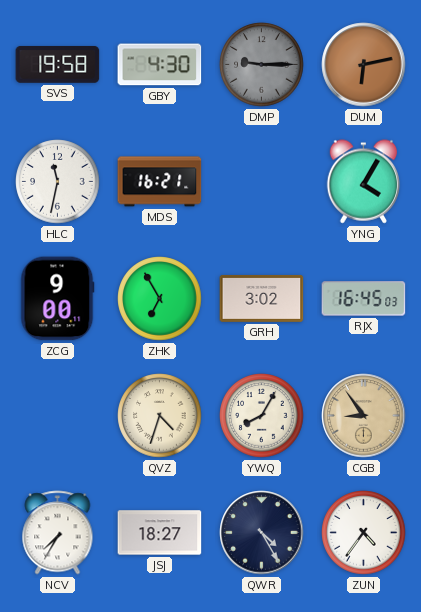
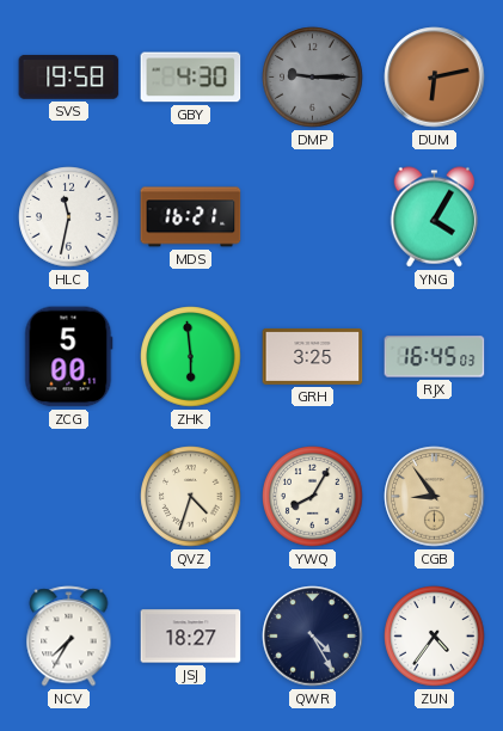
ZCG: 9:00 -> 5:00 (69, 357)
ZHK: 6:55 -> 5:59 (191, 357)
GRH: 3:02 -> 3:25 (313, 356)
